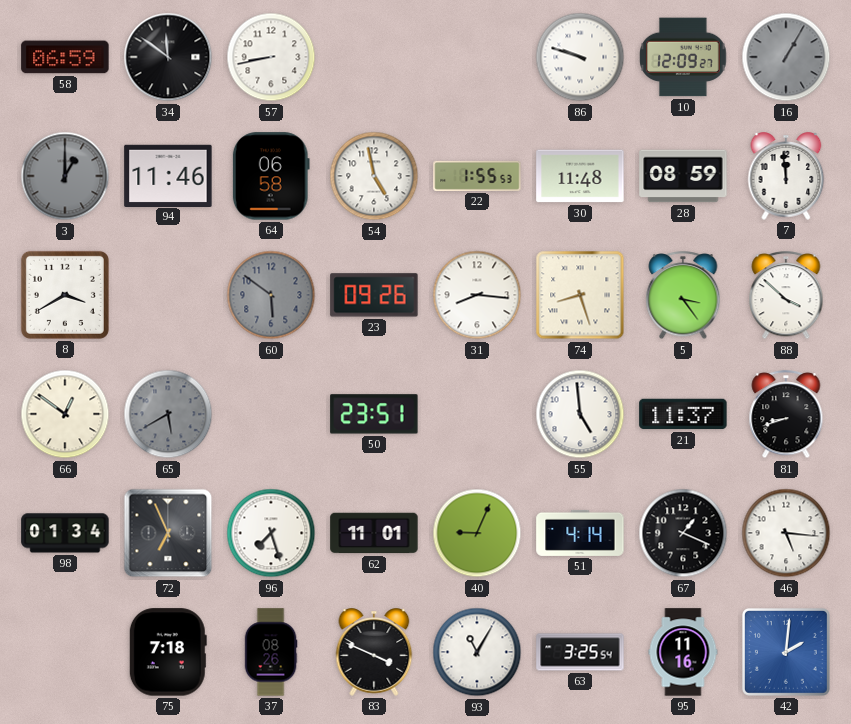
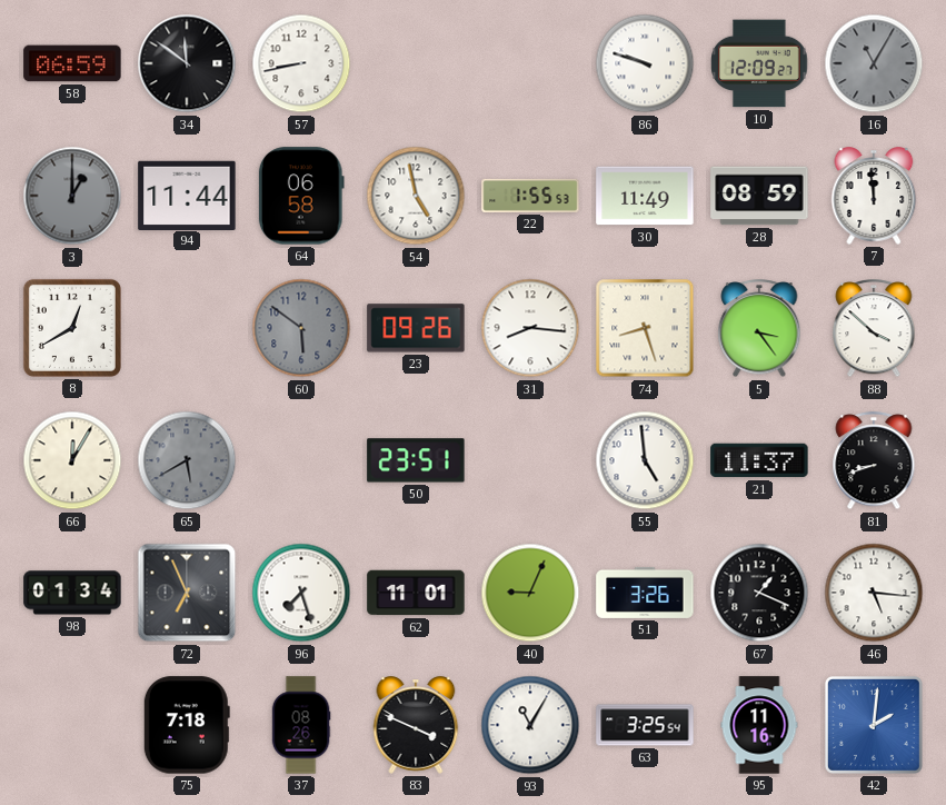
16: 1:05 -> 11:05 (874, 63)
94: 11:46 -> 11:44 (187, 195)
30: 11:48 -> 11:49 (645, 196)
8: 3:40 -> 12:40 (72, 328)
66: 12:51 -> 12:05 (72, 460)
51: 4:14 -> 3:26 (645, 593)
